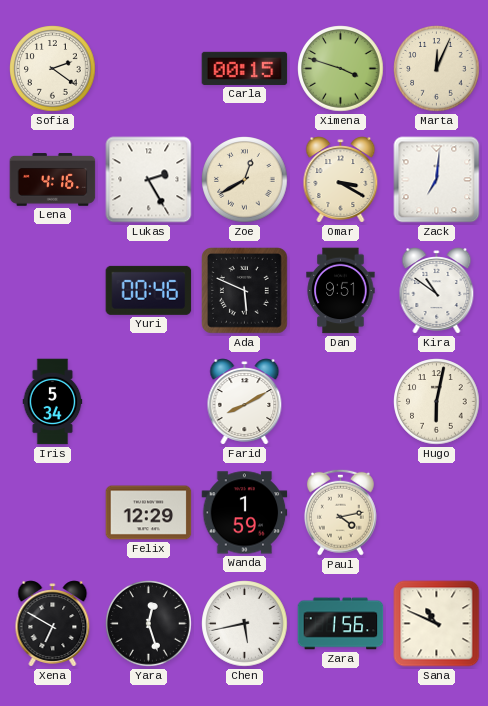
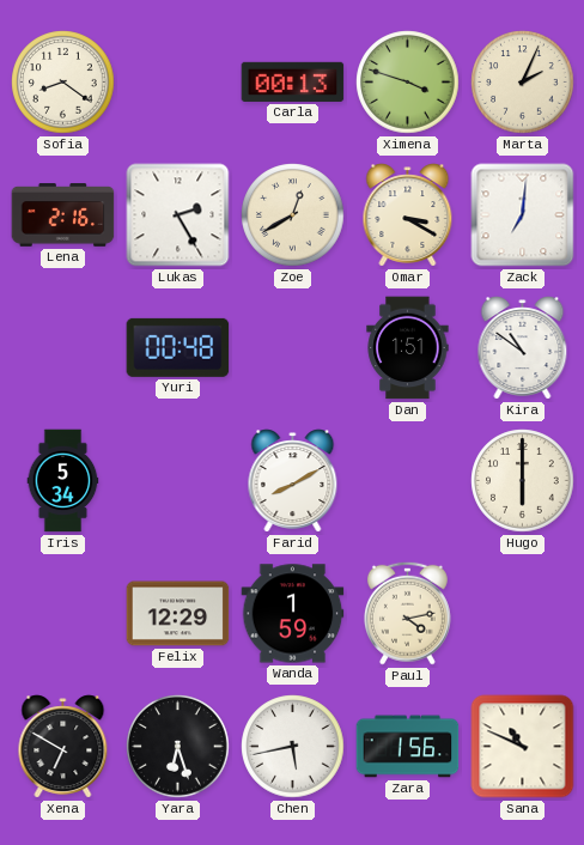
Sofia: 2:21 -> 8:21 (63, 83)
Carla: 00:15 -> 00:13 (293, 81)
Marta: 12:04 -> 2:04 (523, 83)
Lena: 4:16 -> 2:16 (63, 215)
Yuri: 00:46 -> 00:48 (178, 347)
Ada: 5:49 -> none (245, 291)
Dan: 9:51 -> 1:51 (408, 348)
Hugo: 6:02 -> 6:00 (523, 481)
Yara: 12:27 -> 6:27 (178, 747)
